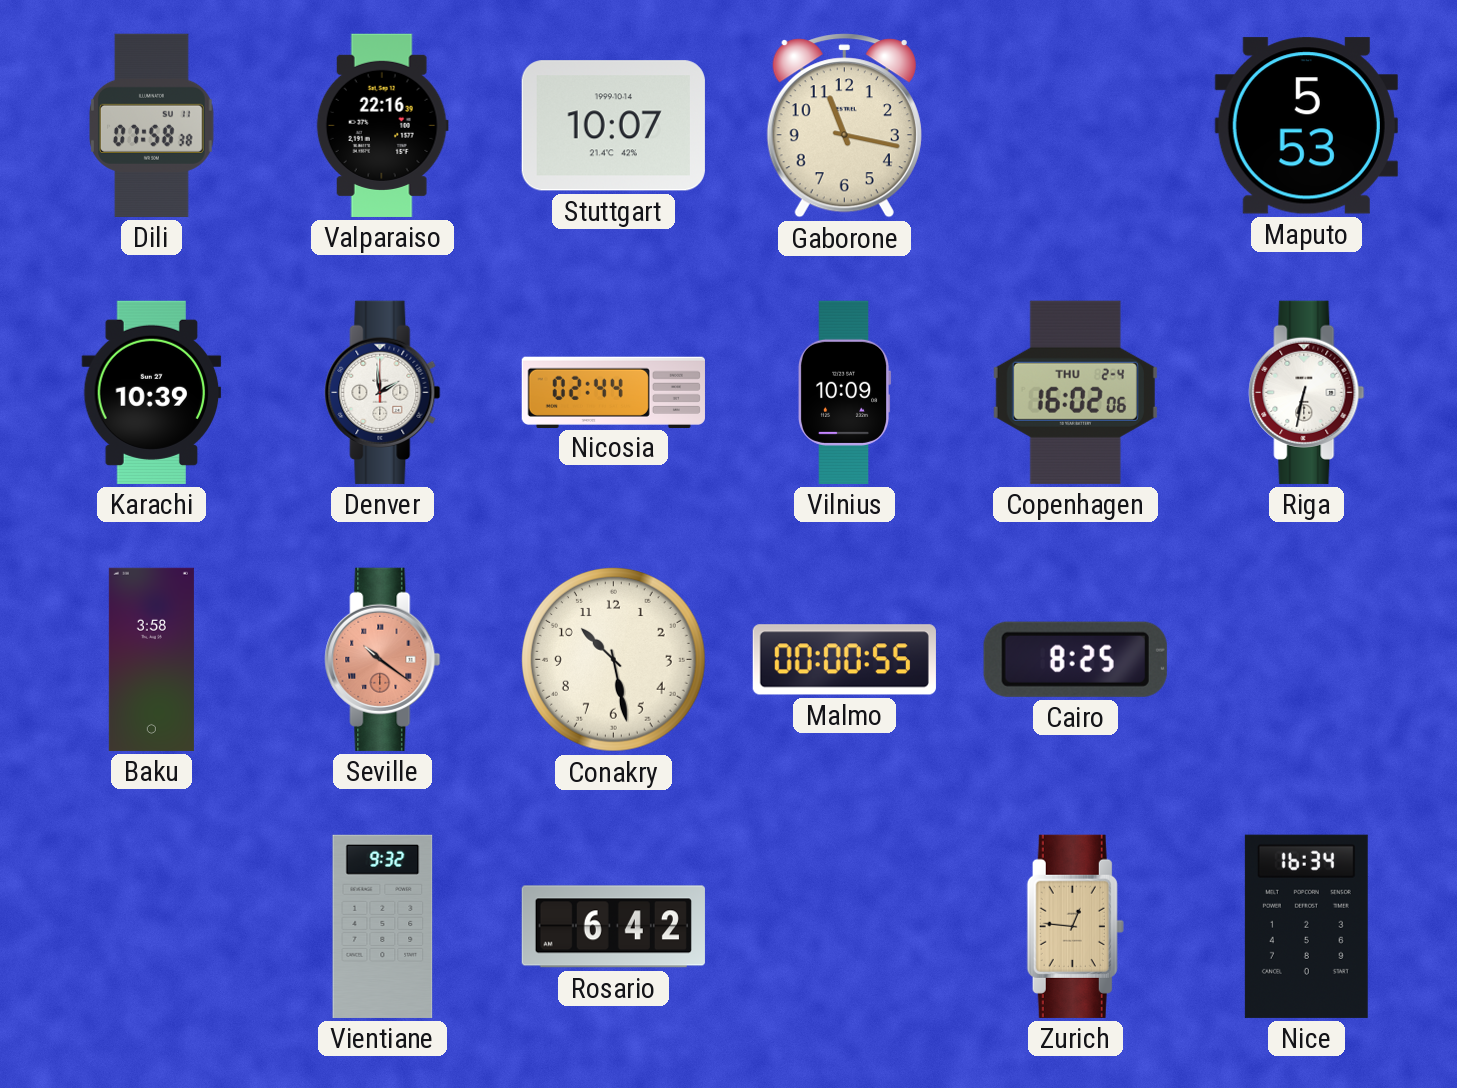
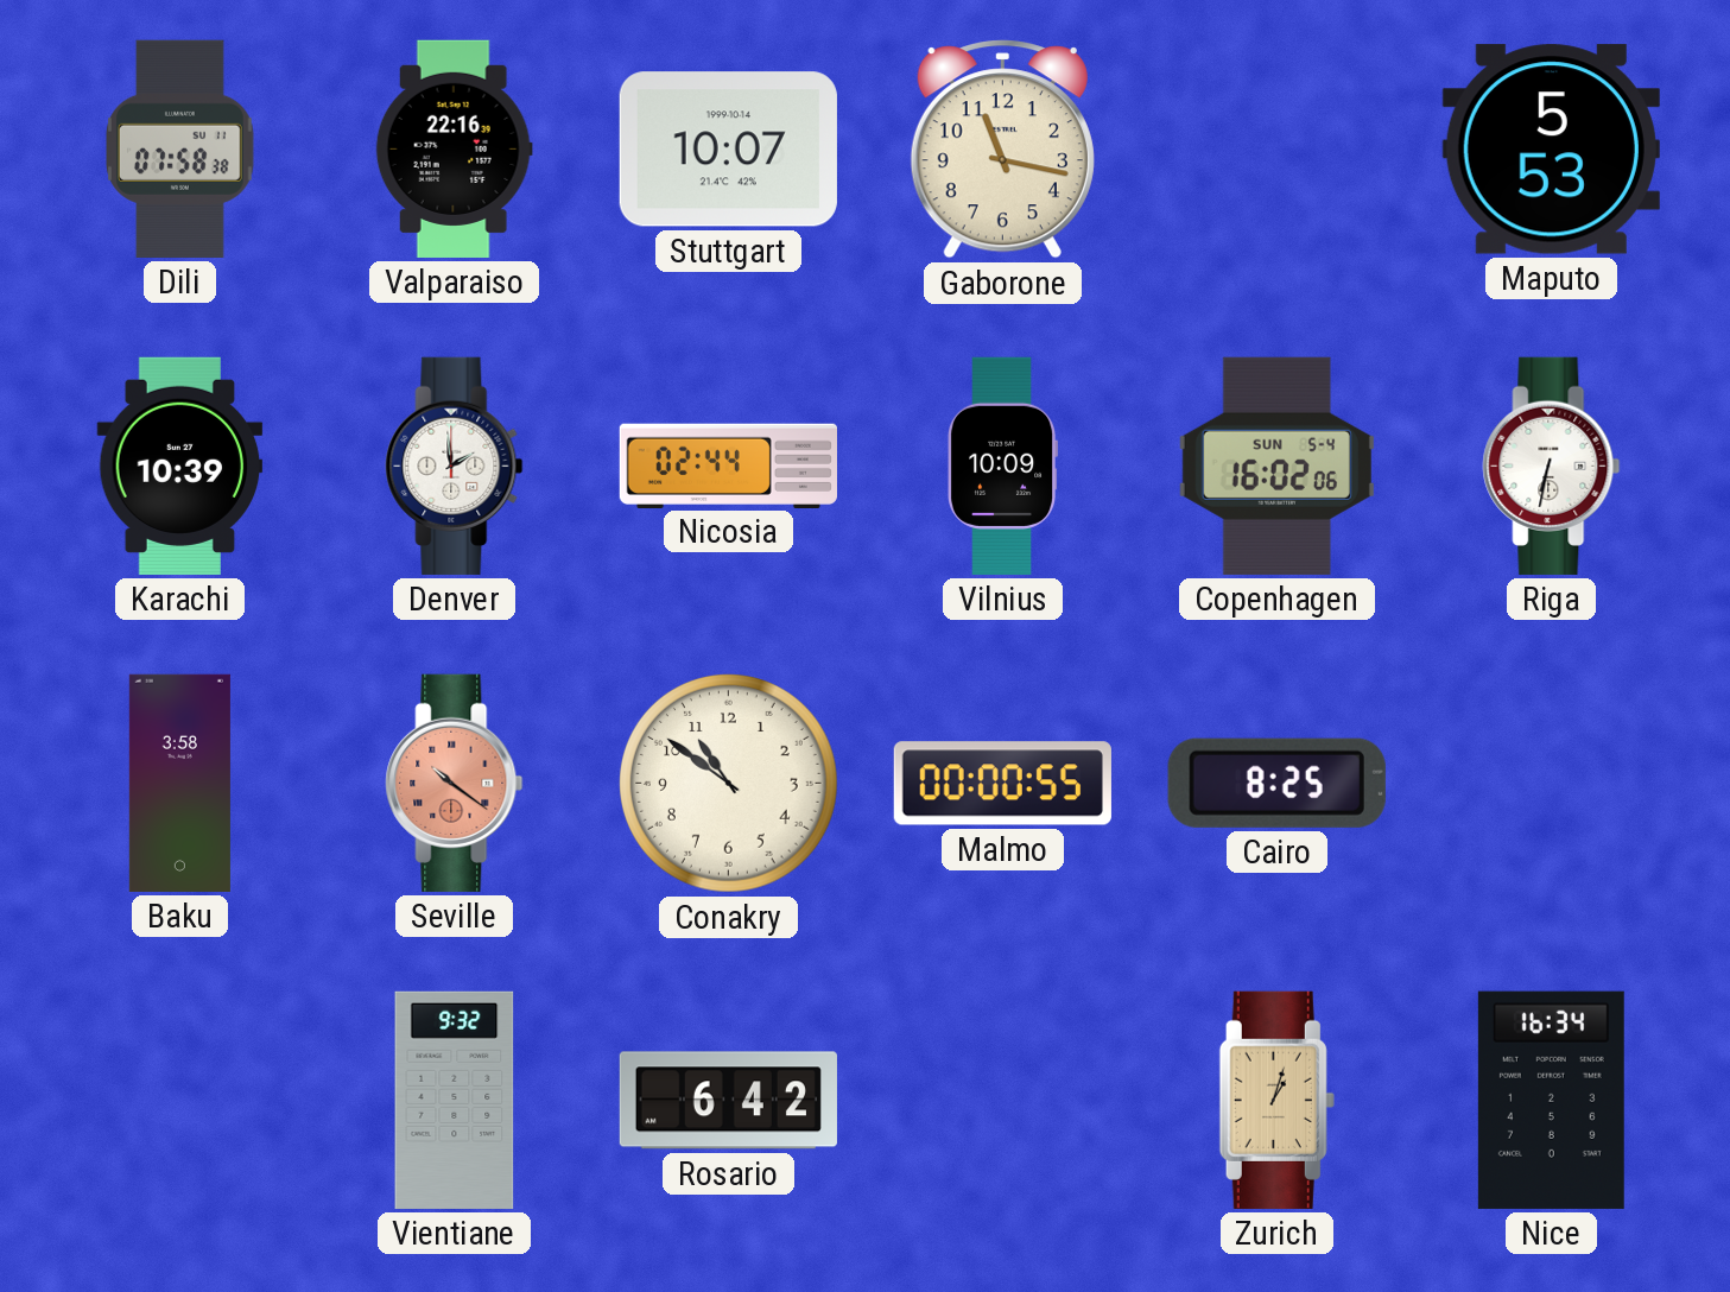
Copenhagen date: THU 2-4 -> SUN 5-4 (1276, 465)
Conakry: 10:28 -> 10:51 (728, 783)
Zurich: 12:46 -> 1:03 (1276, 1100)
